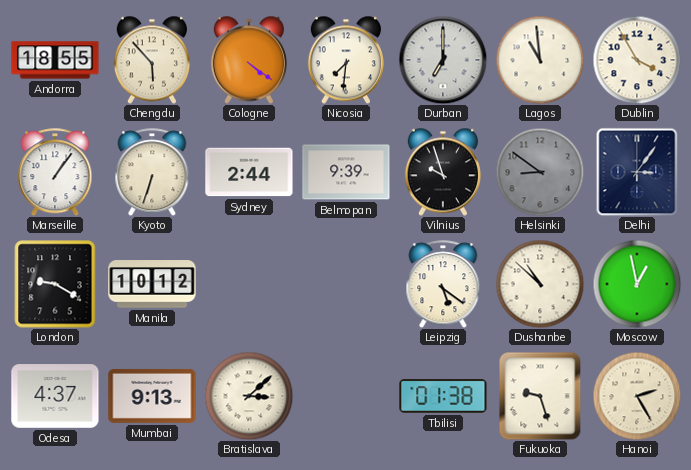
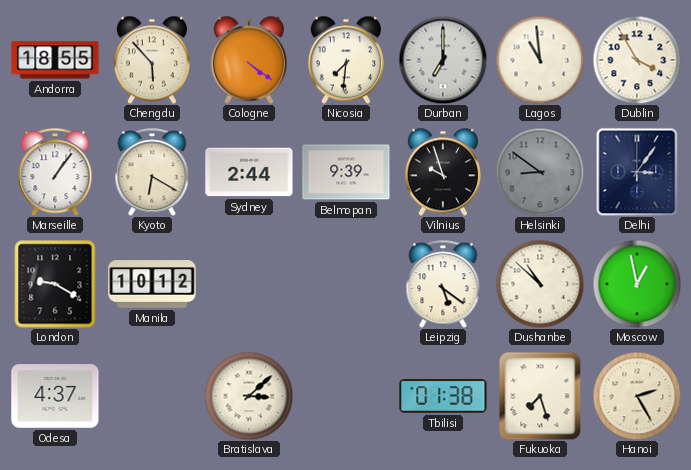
Kyoto: 6:33 -> 6:20 (152, 172)
Mumbai: 9:13 -> none (152, 396)
Fukuoka: 9:27 -> 7:27 (540, 396)
